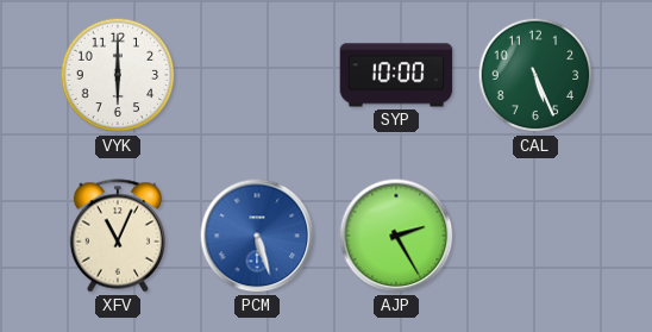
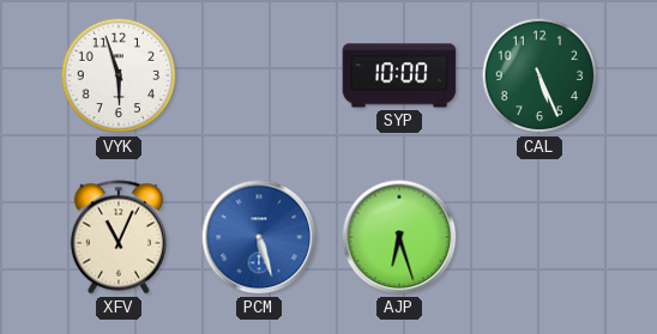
VYK: 6:00 -> 5:57 (119, 75)
AJP: 2:25 -> 6:27 (399, 237)
